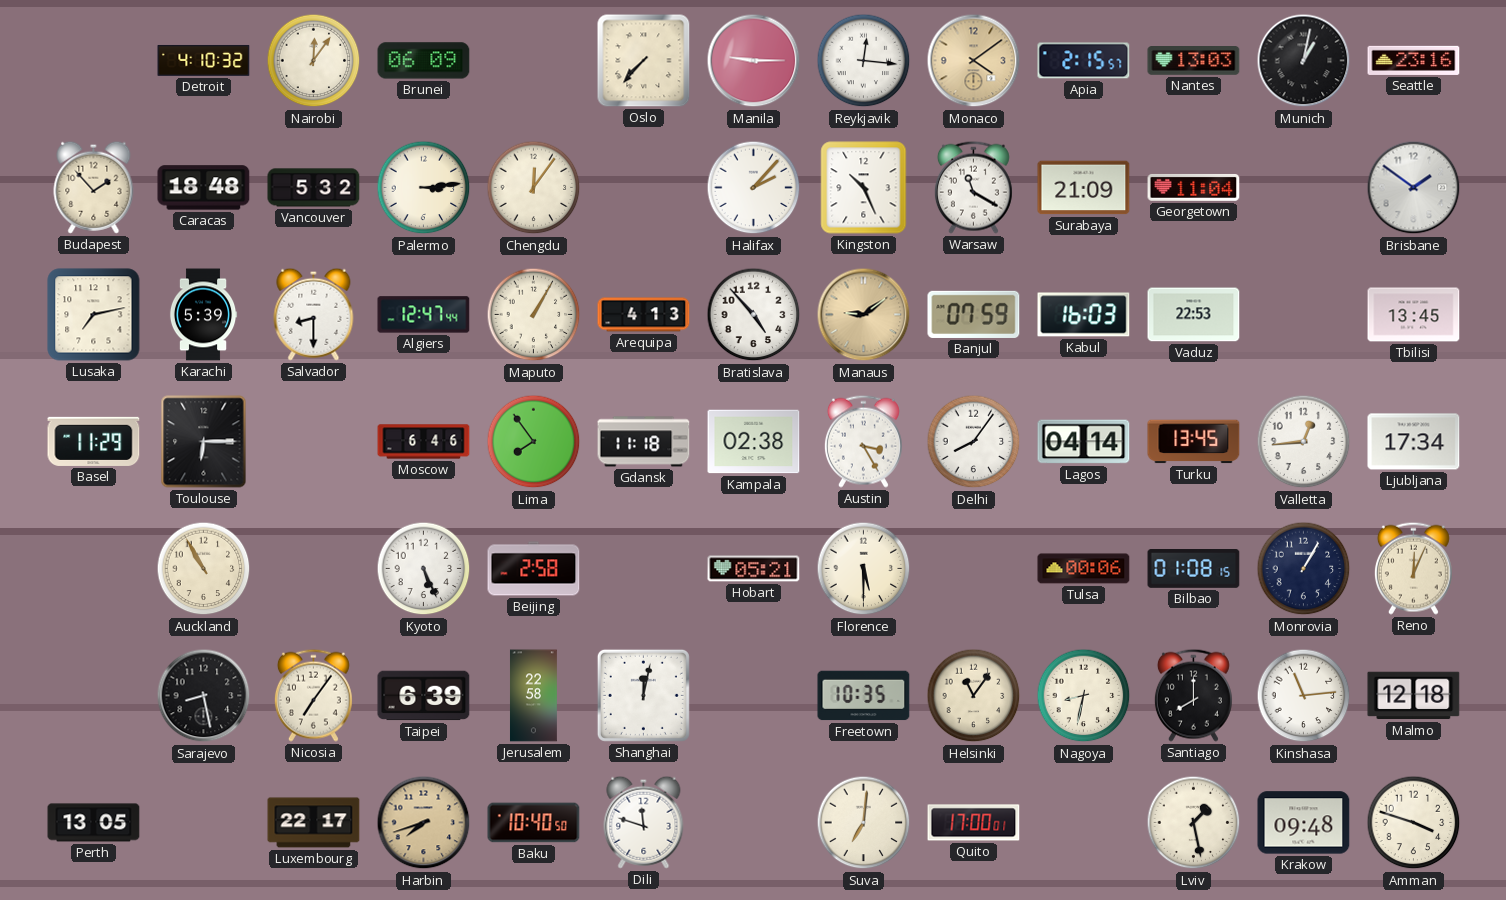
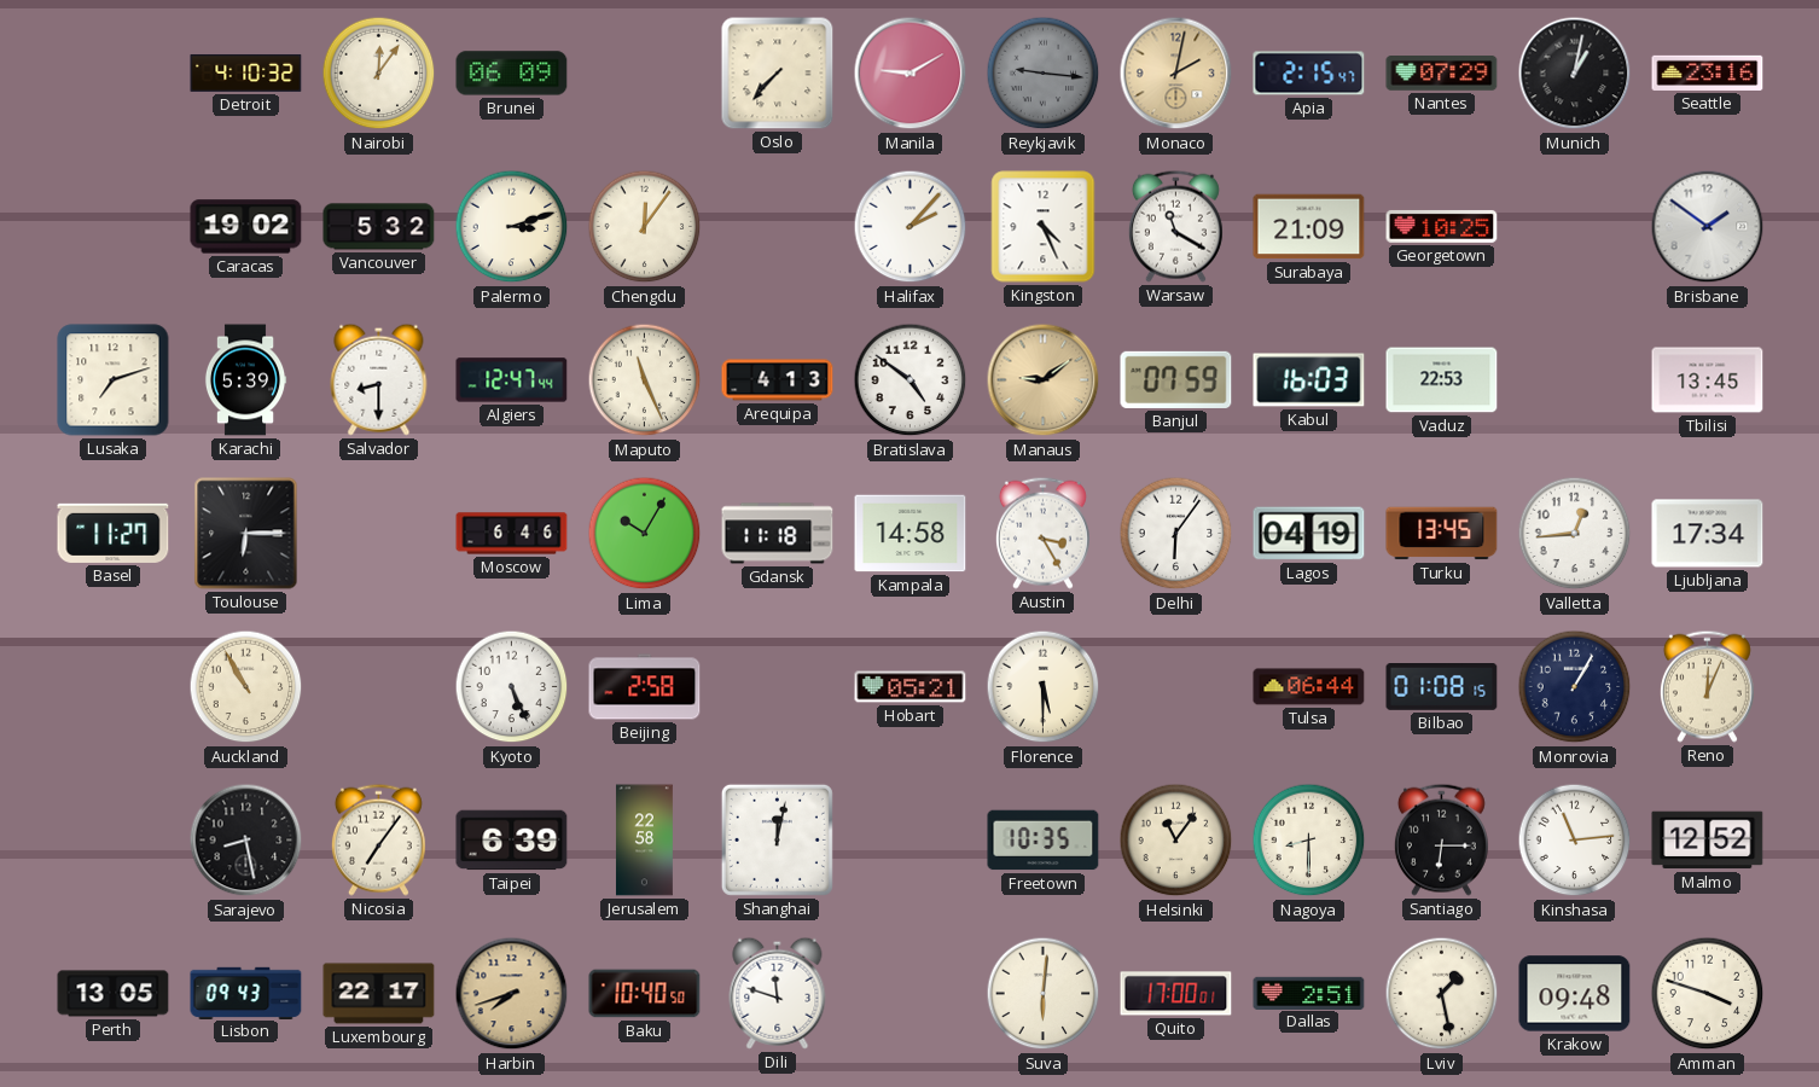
Manila: 9:15 -> 9:10 (911, 74)
Reykjavik: 12:16 -> 9:16 (1044, 74)
Reykjavik dial: white -> grey (1044, 74)
Monaco: 4:09 -> 2:02 (1176, 74)
Apia: 2:15:57 -> 2:15:47 (1309, 74)
Nantes: 13:03 -> 07:29 (1442, 74)
Budapest: 1:53 -> none (94, 187)
Caracas: 18:48 -> 19:02 (246, 227)
Palermo: 3:14 -> 3:12 (512, 227)
Kingston: 10:26 -> 4:26 (1044, 227)
Georgetown: 11:04 -> 10:25 (1442, 227)
Lusaka: 7:13 -> 7:12 (114, 380)
Maputo: 1:05 -> 11:26 (645, 380)
Bratislava: 4:53 -> 4:51 (911, 380)
Basel: 11:29 -> 11:27 (114, 533)
Lima: 7:54 -> 10:05 (645, 534)
Kampala: 02:38 -> 14:58 (911, 534)
Delhi: 8:06 -> 6:06 (1176, 534)
Lagos: 04:14 -> 04:19 (1309, 534)
Tulsa: 00:06 -> 06:44 (1309, 687)
Nagoya: 8:32 -> 8:30 (1309, 841)
Santiago: 8:00 -> 6:15 (1441, 839)
Malmo: 12:18 -> 12:52 (1708, 841)
Lisbon: none -> 09:43 (246, 993)
Suva: 7:01 -> 6:01 (1044, 994)
Dallas: none -> 2:51 (1309, 993)
